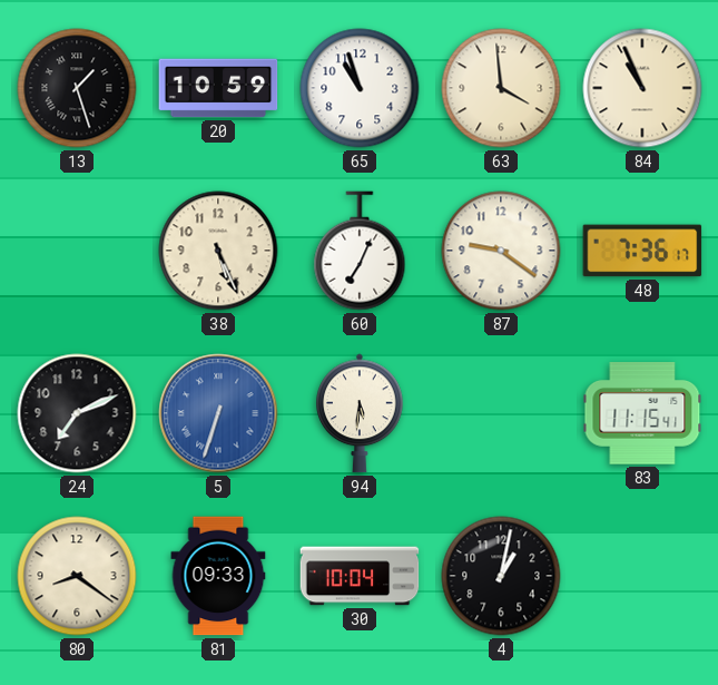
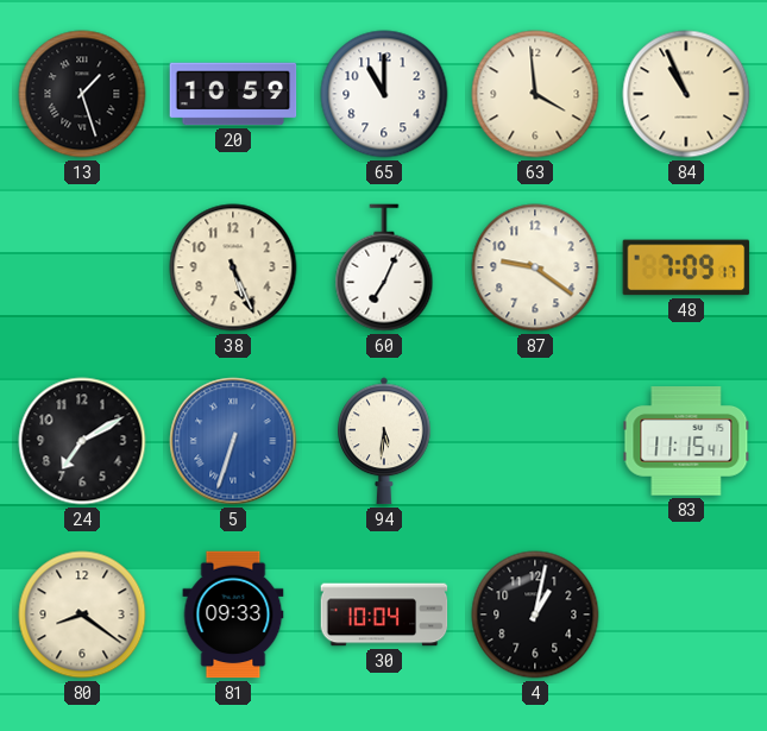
65: 10:57 -> 11:00 (384, 94)
48: 7:36 -> 7:09 (686, 267)
24: 7:11 -> 7:10 (82, 441)
